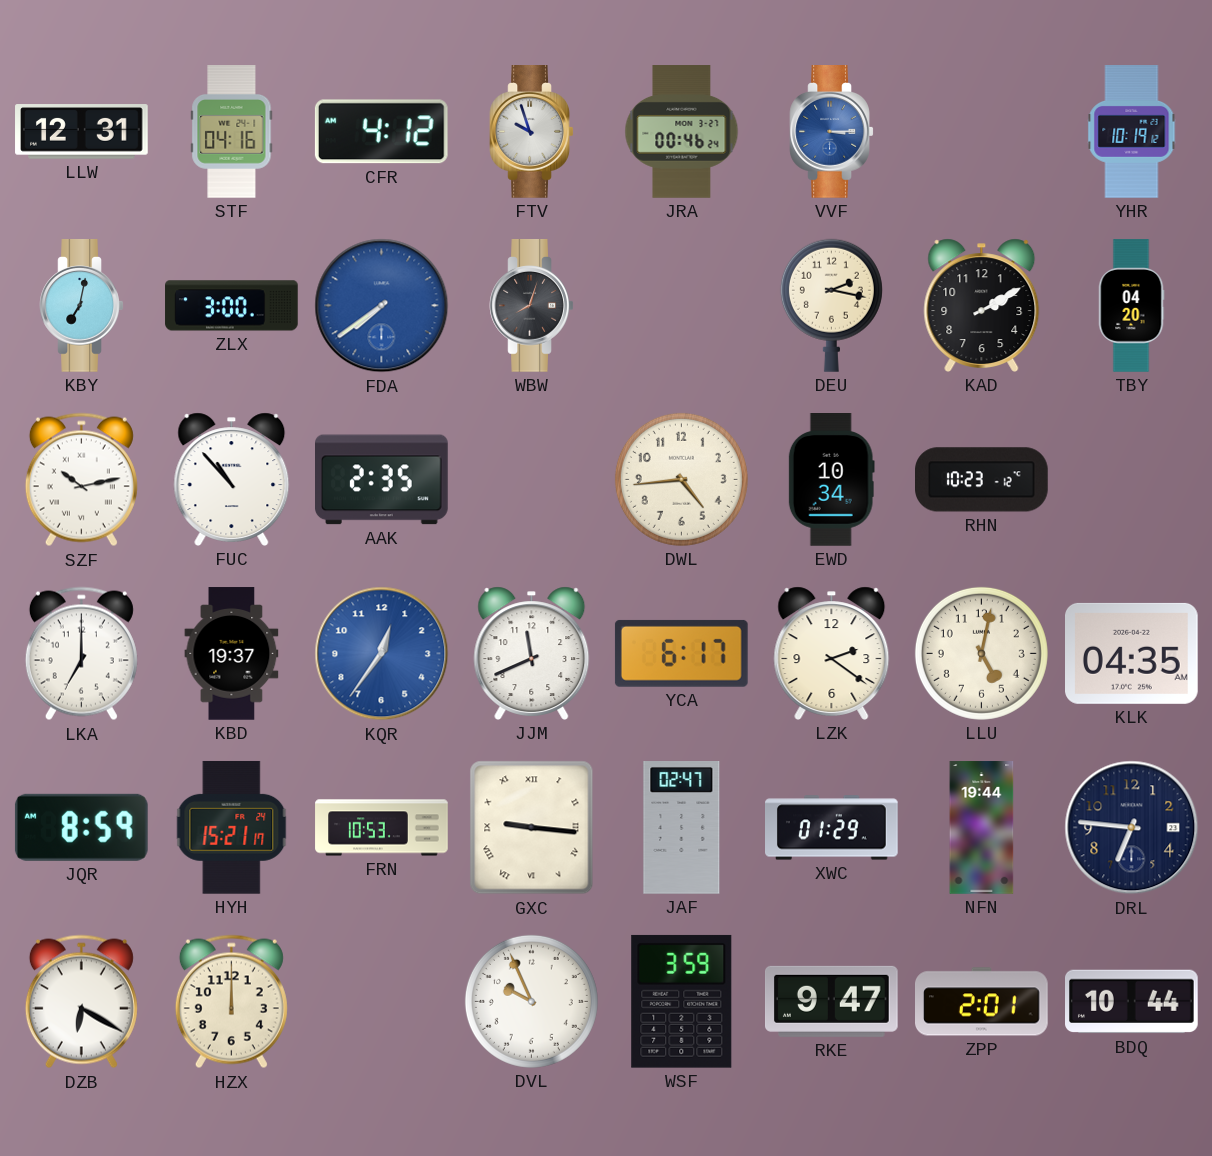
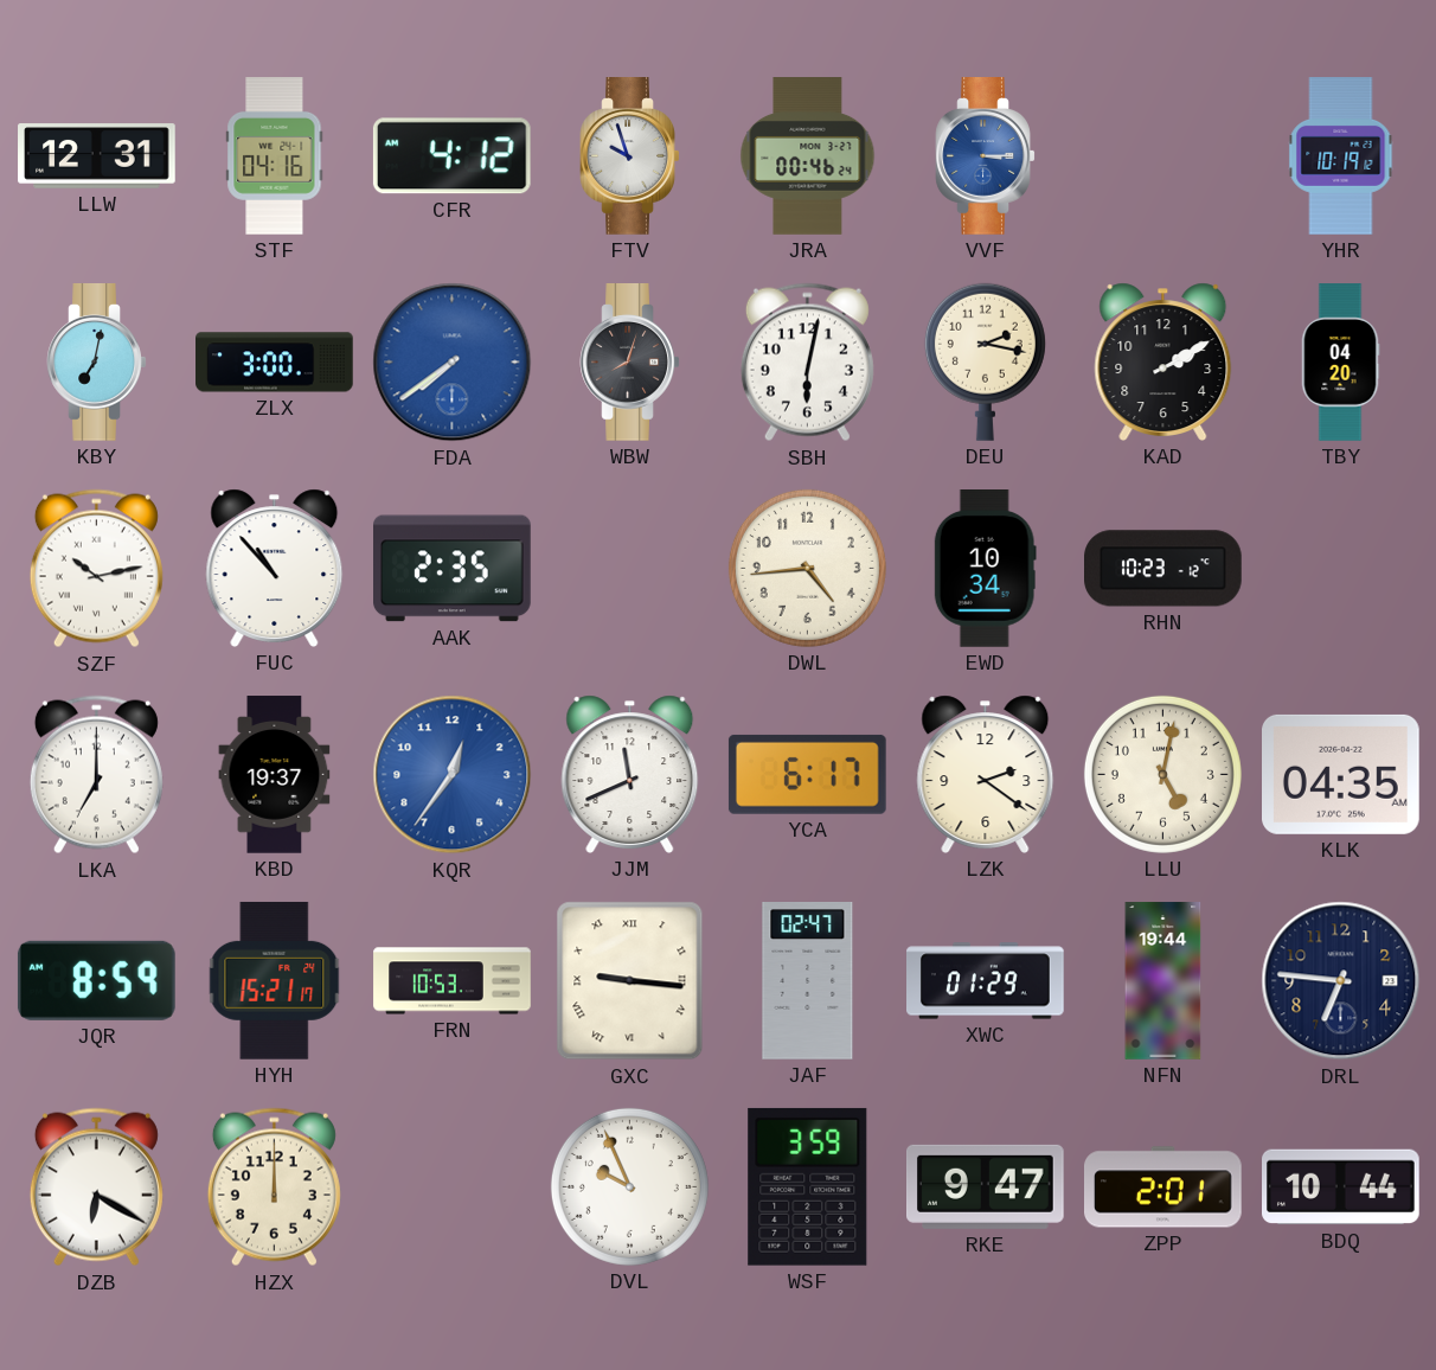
SBH: none -> 6:02 (807, 363)
